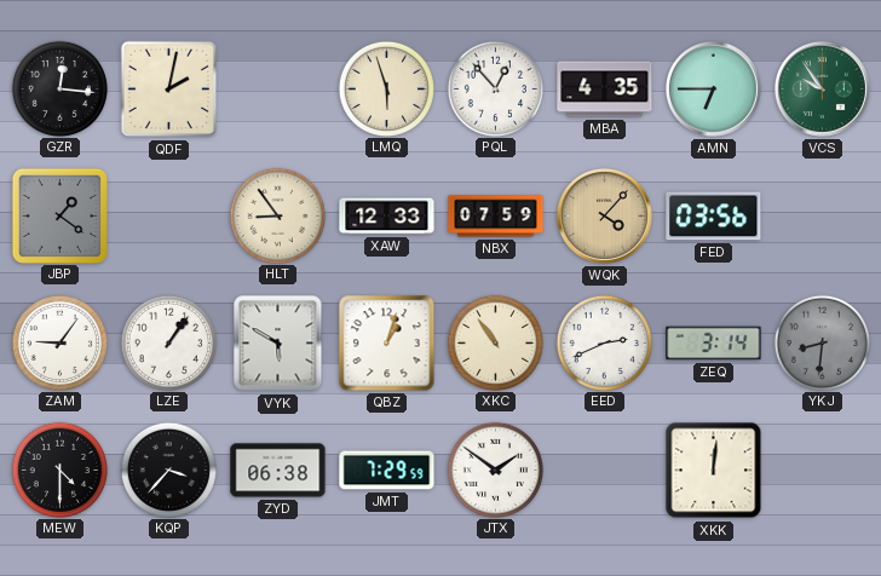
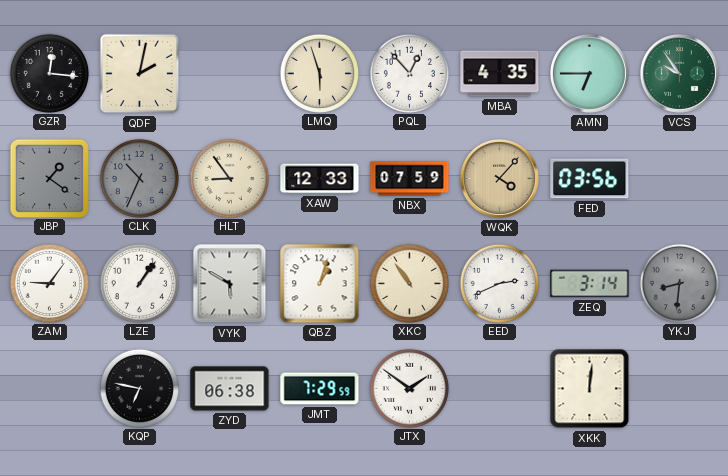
CLK: none -> 10:34 (139, 178)
MEW: 4:30 -> none (59, 470)
KQP: 3:37 -> 6:47 (139, 388)
